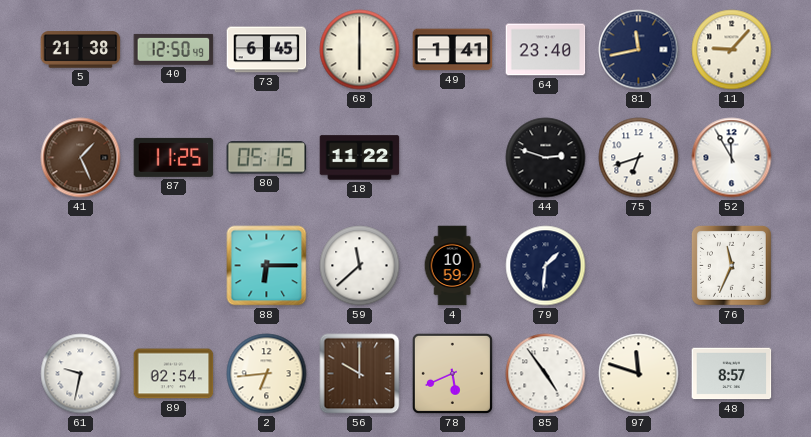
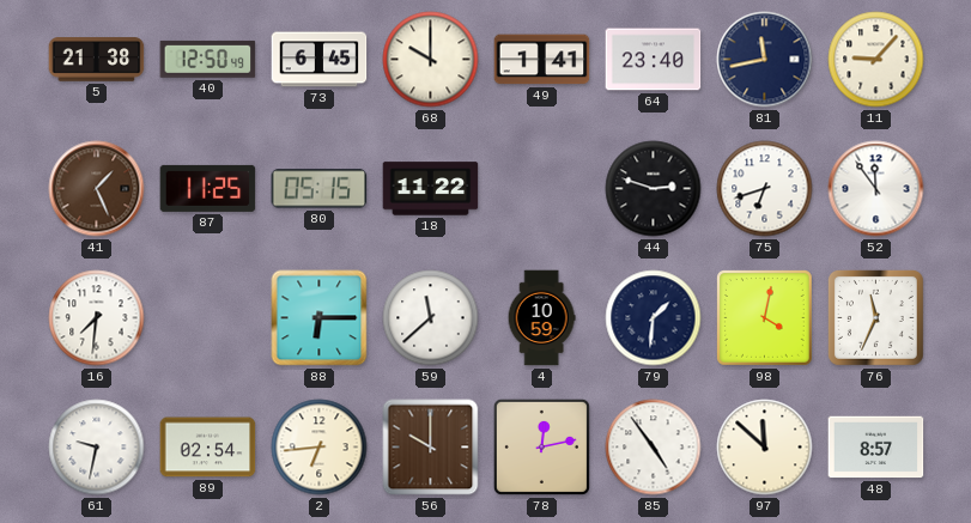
68: 6:00 -> 10:00 (431, 60)
52: 11:55 -> 11:54 (876, 189)
16: none -> 7:31 (97, 318)
98: none -> 4:02 (765, 318)
78: 5:41 -> 12:13 (541, 446)
97: 11:48 -> 11:52 (765, 448)
